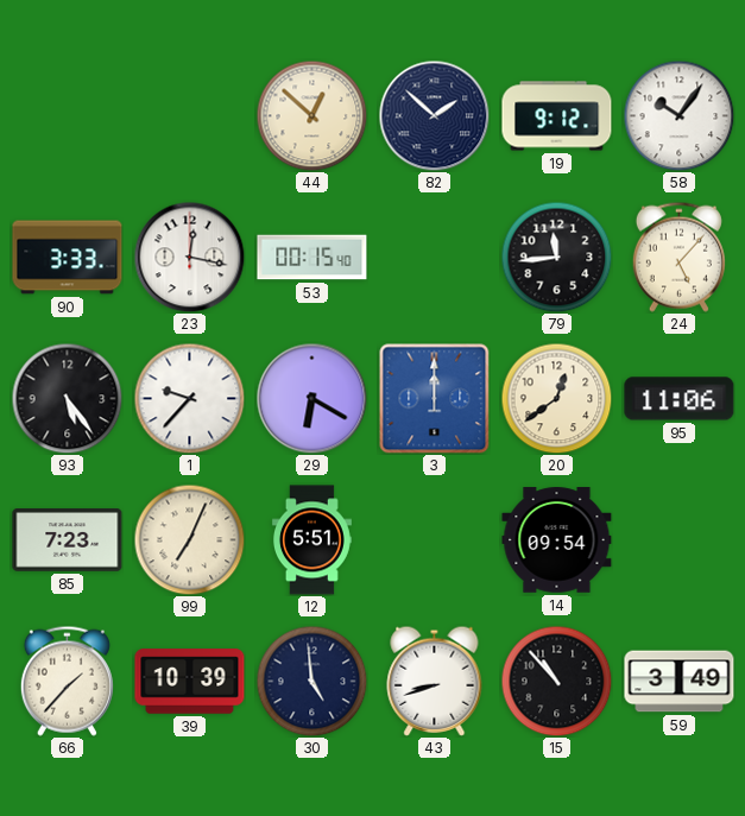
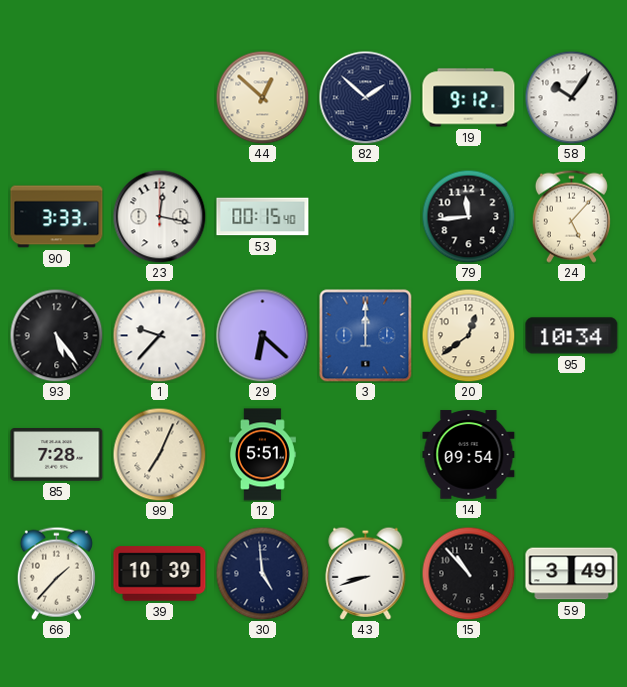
29: 6:20 -> 6:22 (262, 335)
95: 11:06 -> 10:34 (572, 336)
85: 7:23 -> 7:28 (57, 455)
